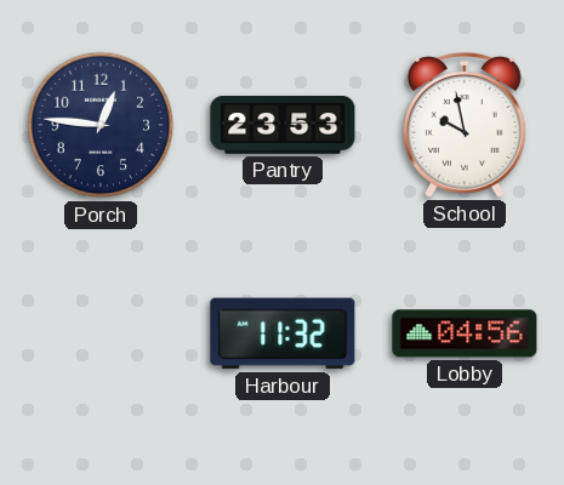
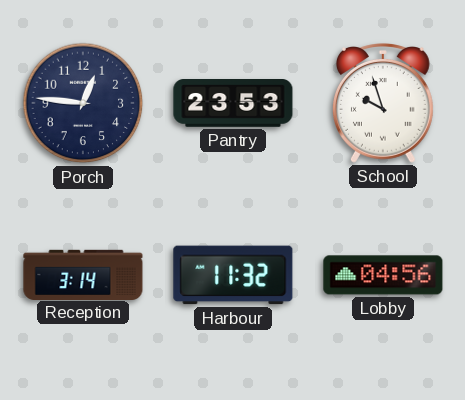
School: 9:58 -> 9:57 (383, 103)
Reception: none -> 3:14 (83, 274)
